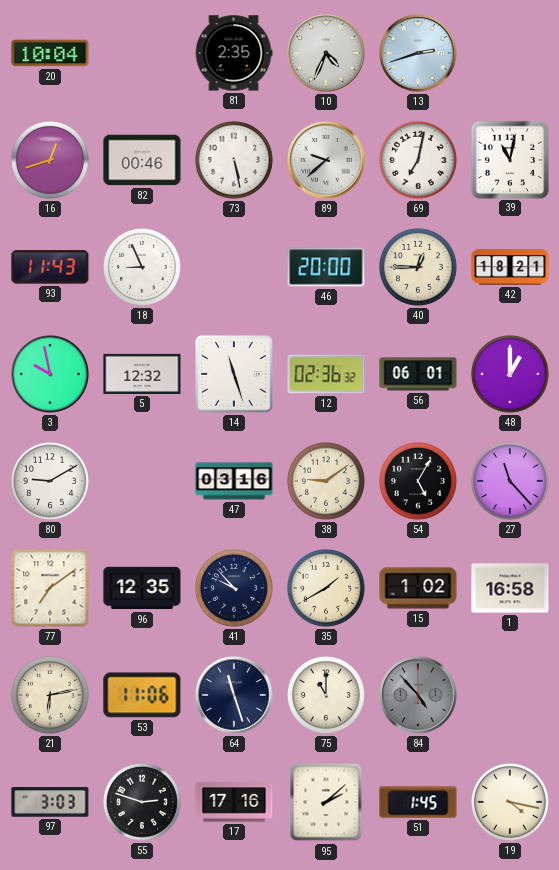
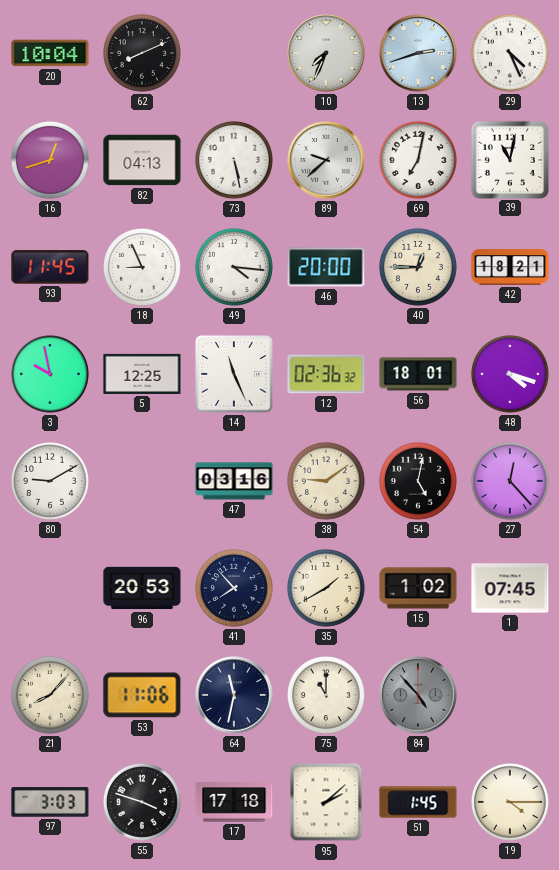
62: none -> 8:11 (142, 53)
81: 2:35 -> none (234, 53)
10: 4:34 -> 7:34 (326, 53)
29: none -> 4:26 (510, 53)
82: 00:46 -> 04:13 (142, 160)
93: 11:43 -> 11:45 (50, 267)
49: none -> 4:16 (234, 267)
5: 12:32 -> 12:25 (142, 374)
14: 11:27 -> 11:26 (234, 374)
56: 06:01 -> 18:01 (418, 374)
48: 1:00 -> 4:18 (510, 374)
54: 5:05 -> 5:02 (418, 481)
27: 11:23 -> 12:23 (510, 481)
77: 7:09 -> none (50, 588)
96: 12:35 -> 20:53 (142, 588)
41: 9:53 -> 7:53 (234, 588)
1: 16:58 -> 07:45 (510, 588)
21: 6:13 -> 8:07 (50, 695)
64: 11:27 -> 11:32 (234, 695)
55: 2:48 -> 3:48 (142, 802)
17: 17:16 -> 17:18 (234, 802)
19: 4:17 -> 4:15 (510, 802)
